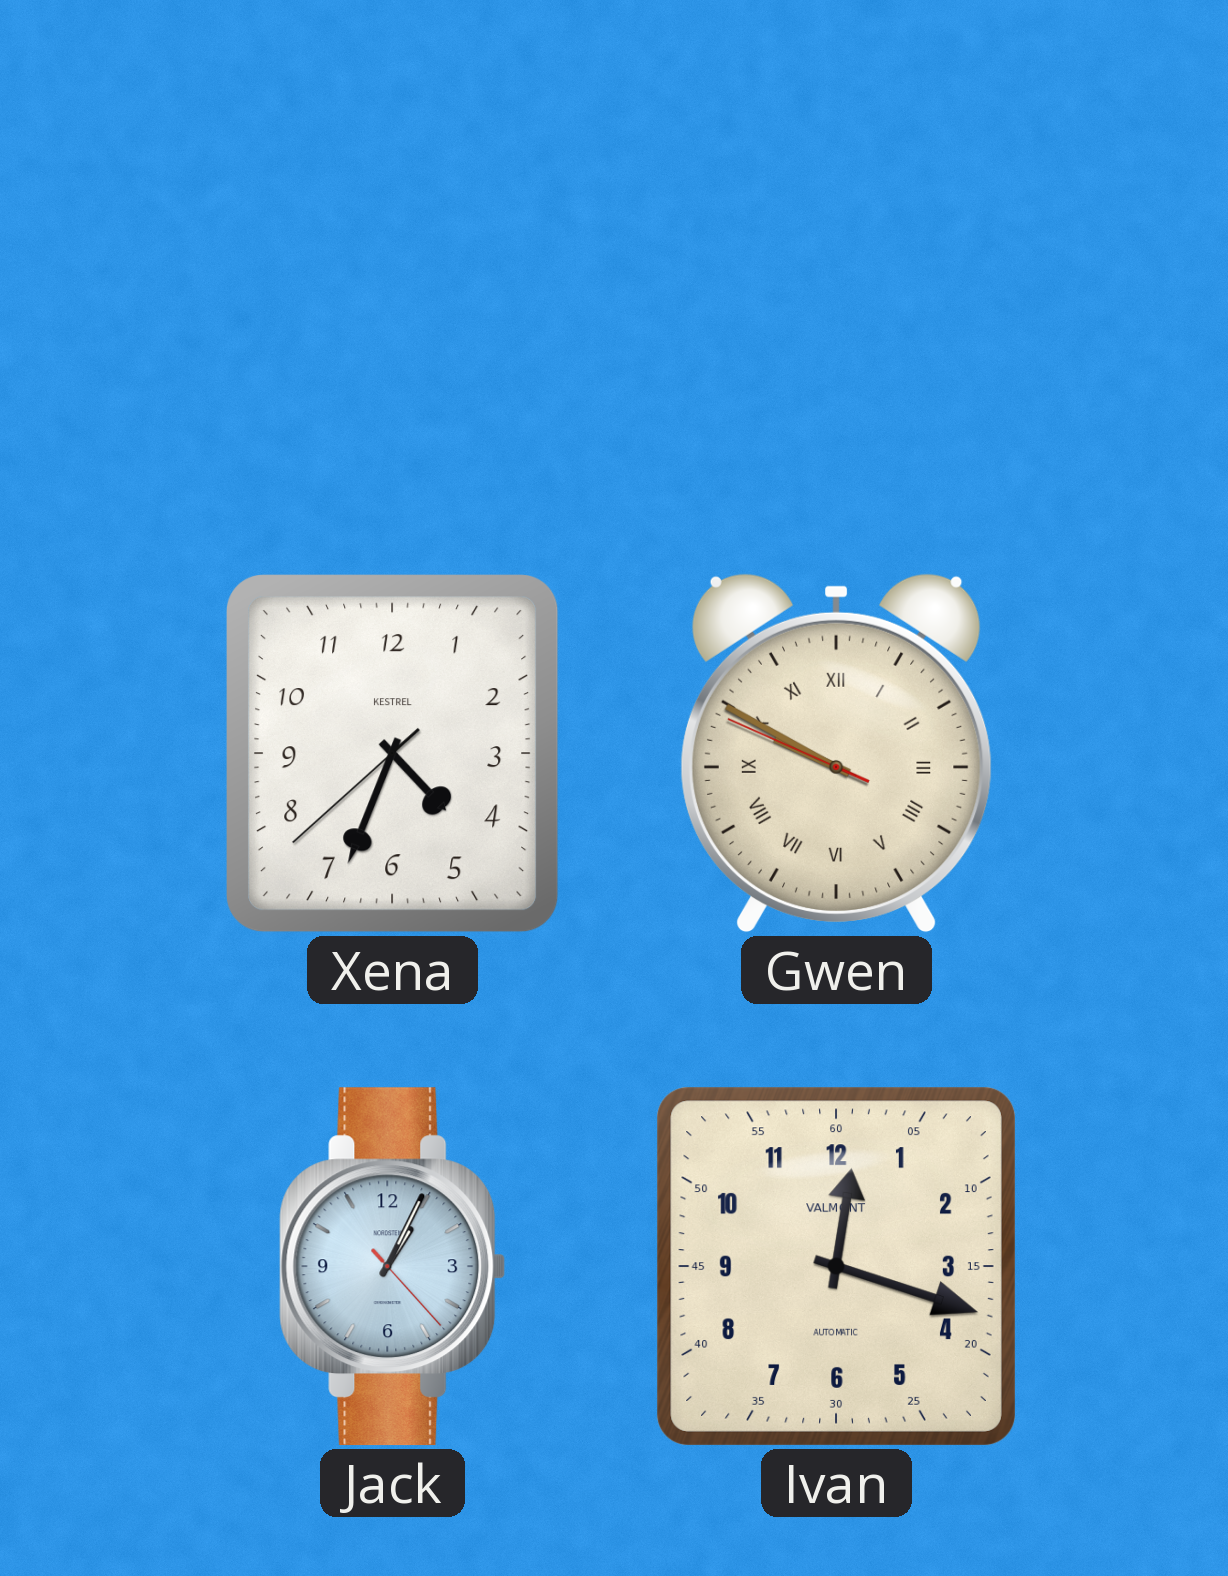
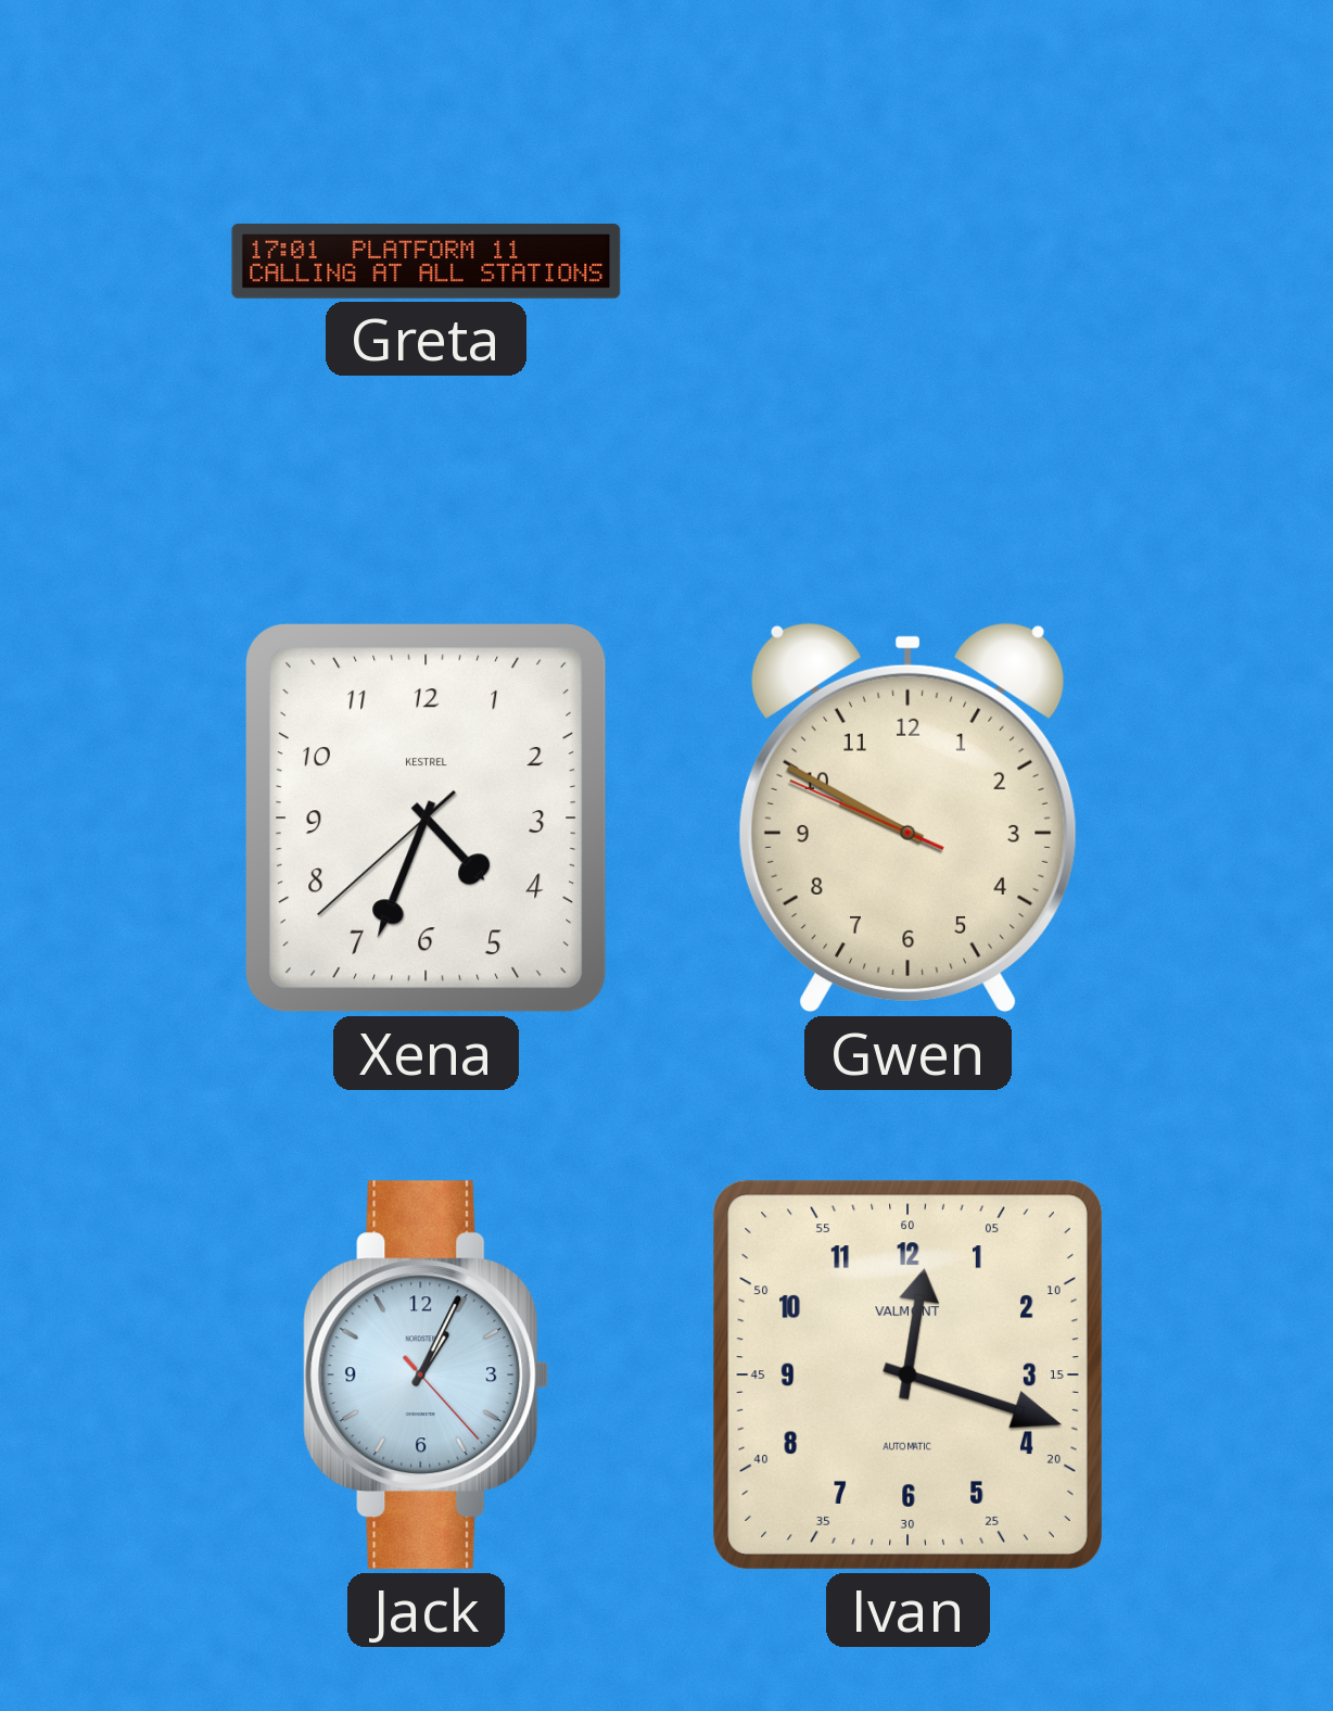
Greta: none -> 17:01 (427, 262)
Gwen numerals: Roman -> Arabic (907, 818)
